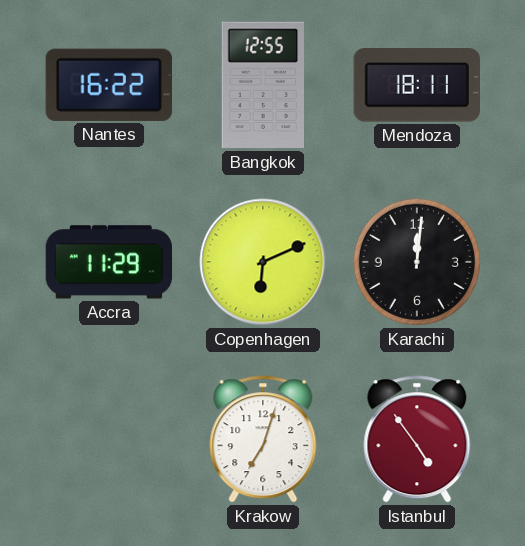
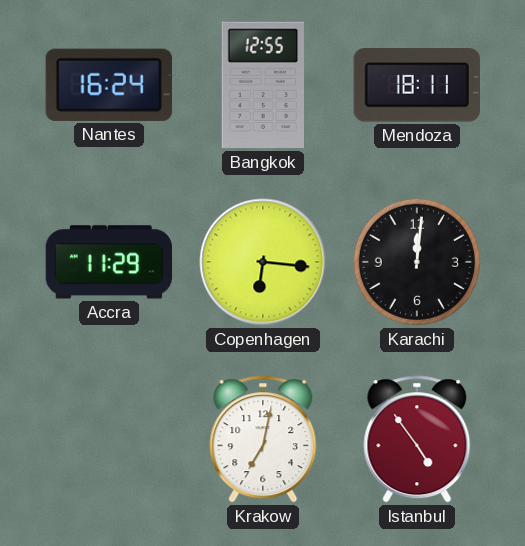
Nantes: 16:22 -> 16:24 (109, 85)
Copenhagen: 6:11 -> 6:16 (263, 262)
Krakow: 7:03 -> 7:02 (263, 439)
